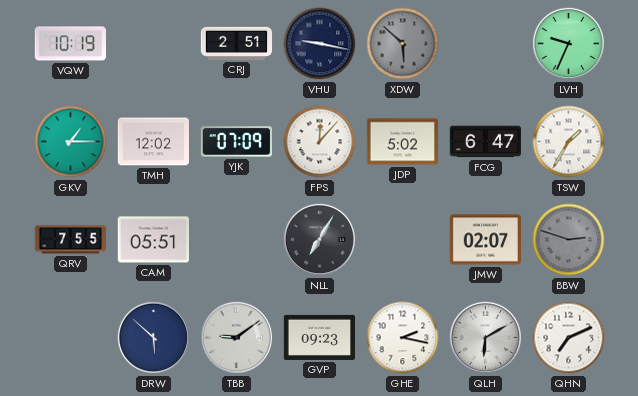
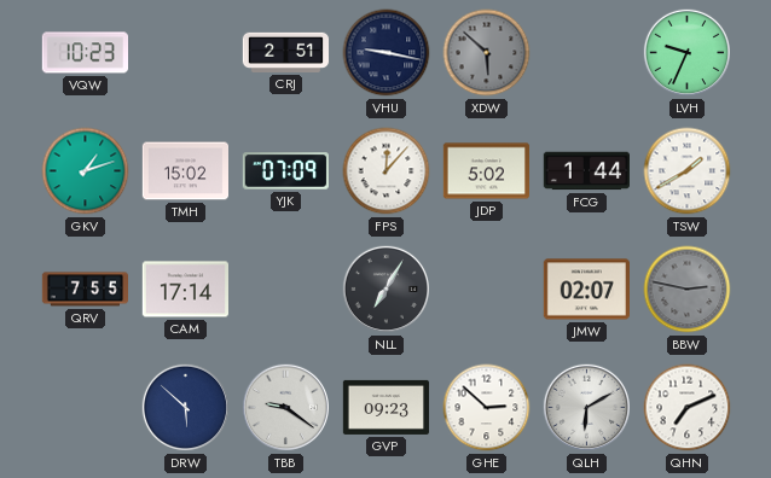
VQW: 10:19 -> 10:23 (85, 53)
GKV: 1:15 -> 1:12 (86, 171)
TMH: 12:02 -> 15:02 (185, 171)
FCG: 6:47 -> 1:44 (586, 171)
TSW: 1:35 -> 1:40 (688, 171)
CAM: 05:51 -> 17:14 (185, 290)
BBW: 2:48 -> 2:47 (688, 290)
TBB: 9:09 -> 9:21 (286, 408)
GHE: 2:17 -> 2:52 (487, 408)
